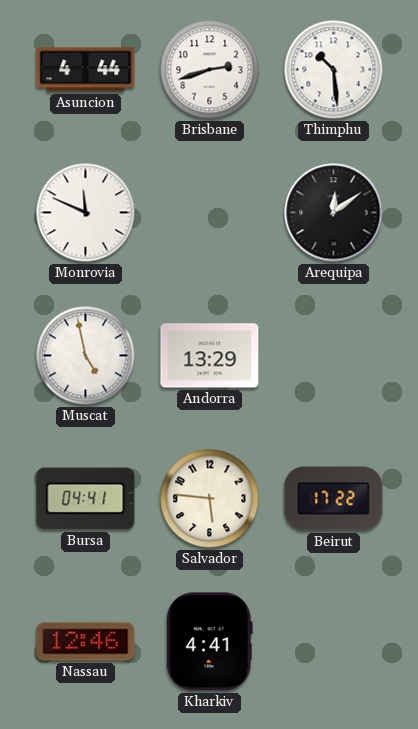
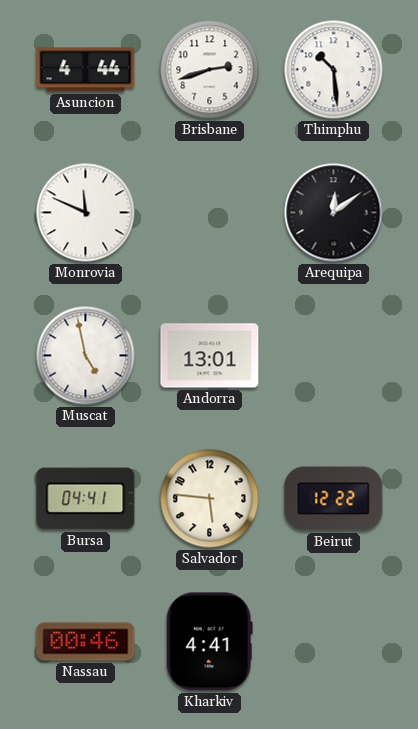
Andorra: 13:29 -> 13:01 (210, 356)
Beirut: 17:22 -> 12:22 (334, 499)
Nassau: 12:46 -> 00:46 (86, 642)
